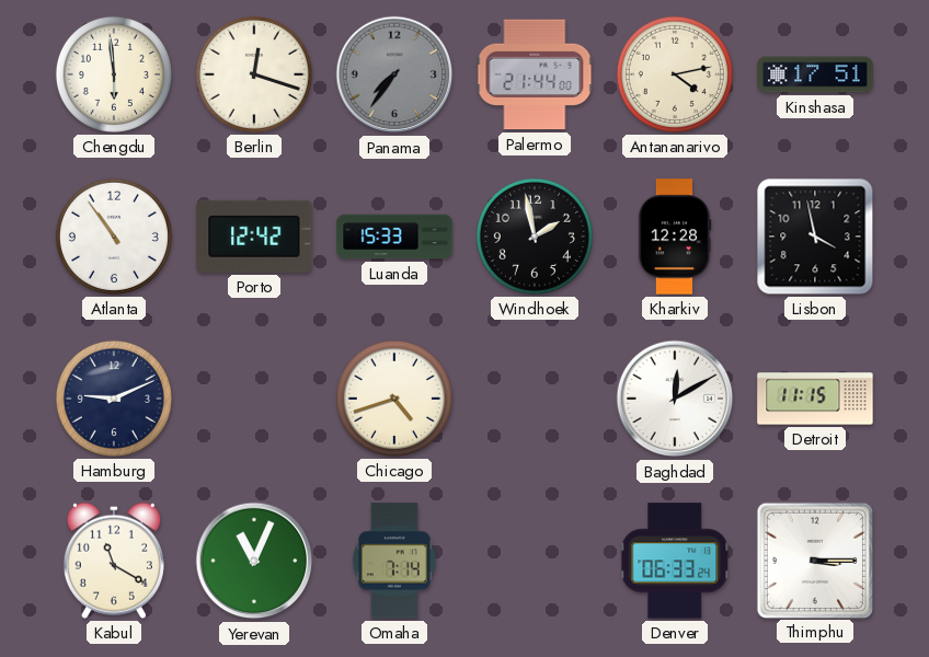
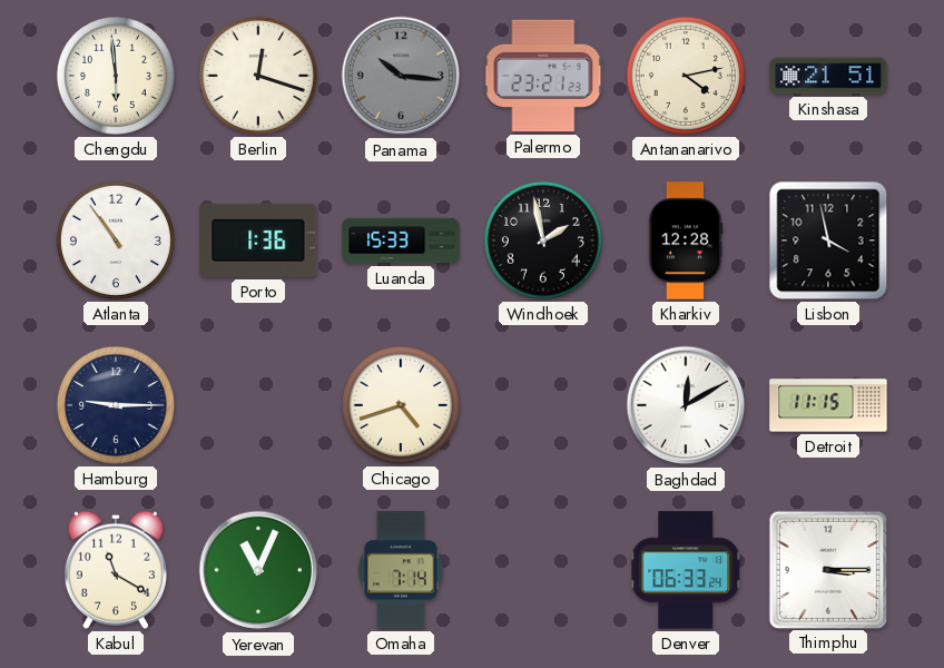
Panama: 7:36 -> 10:16 (401, 76)
Palermo: 21:44 -> 23:21 (543, 76)
Kinshasa: 17:51 -> 21:51 (828, 76)
Porto: 12:42 -> 1:36 (258, 240)
Hamburg: 9:11 -> 9:15 (116, 405)
